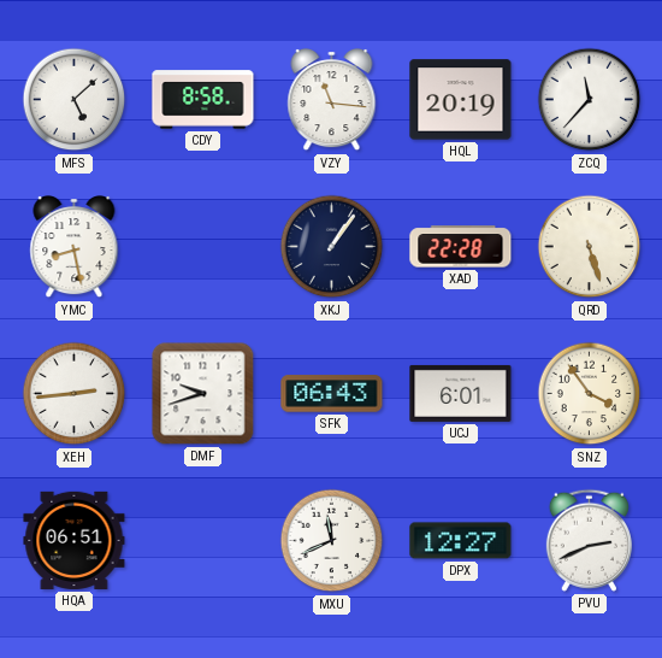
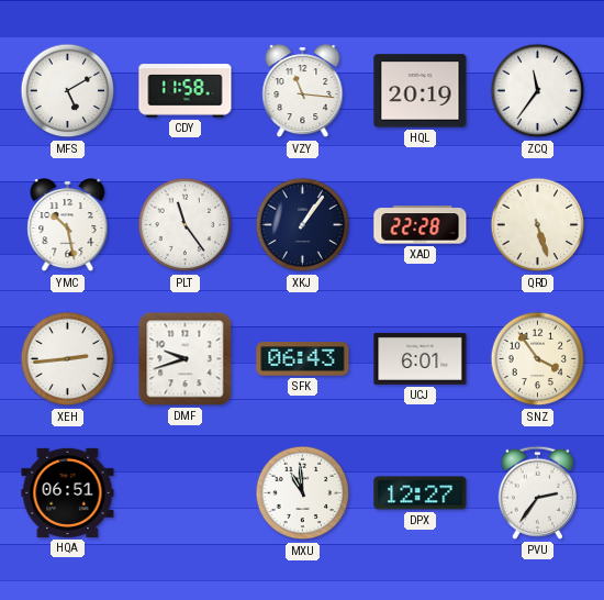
MFS: 5:08 -> 5:10 (68, 91)
CDY: 8:58 -> 11:58 (186, 91)
ZCQ: 11:37 -> 11:36 (538, 91)
YMC: 8:28 -> 10:28 (68, 226)
PLT: none -> 11:24 (186, 225)
MXU: 11:41 -> 10:59 (303, 493)
PVU: 2:41 -> 2:36 (537, 492)
